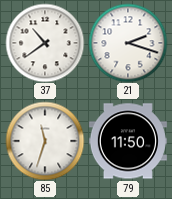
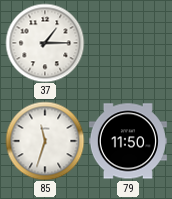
37: 10:39 -> 1:15 (45, 43)
21: 2:18 -> none (128, 43)
